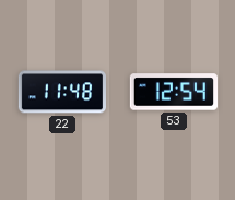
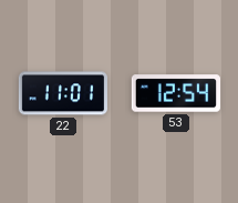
22: 11:48 -> 11:01 (62, 93)
